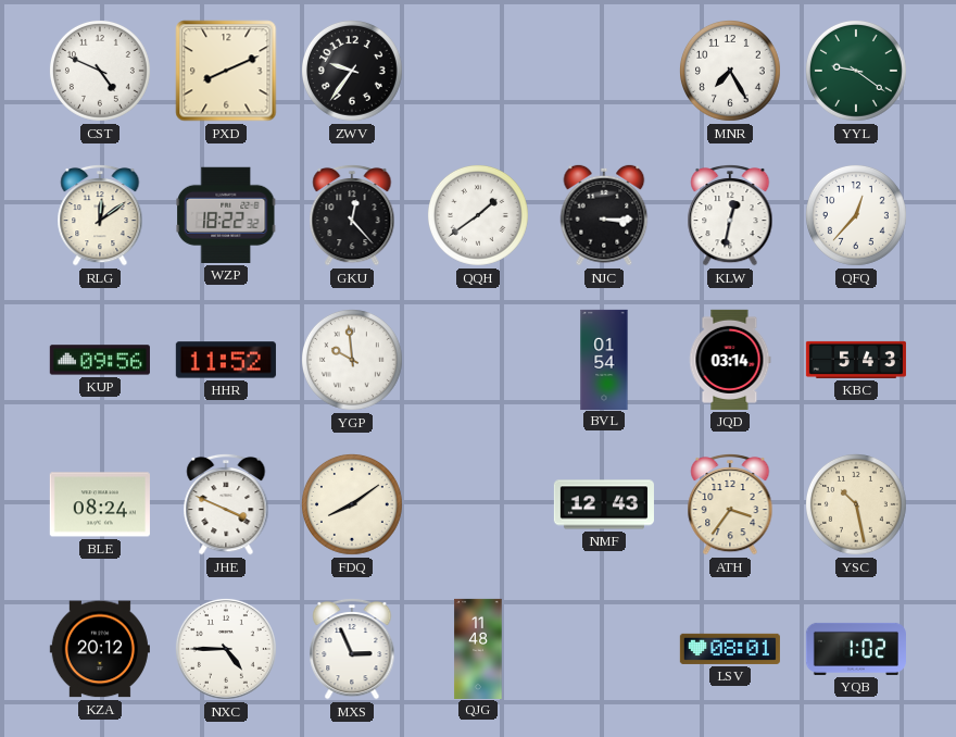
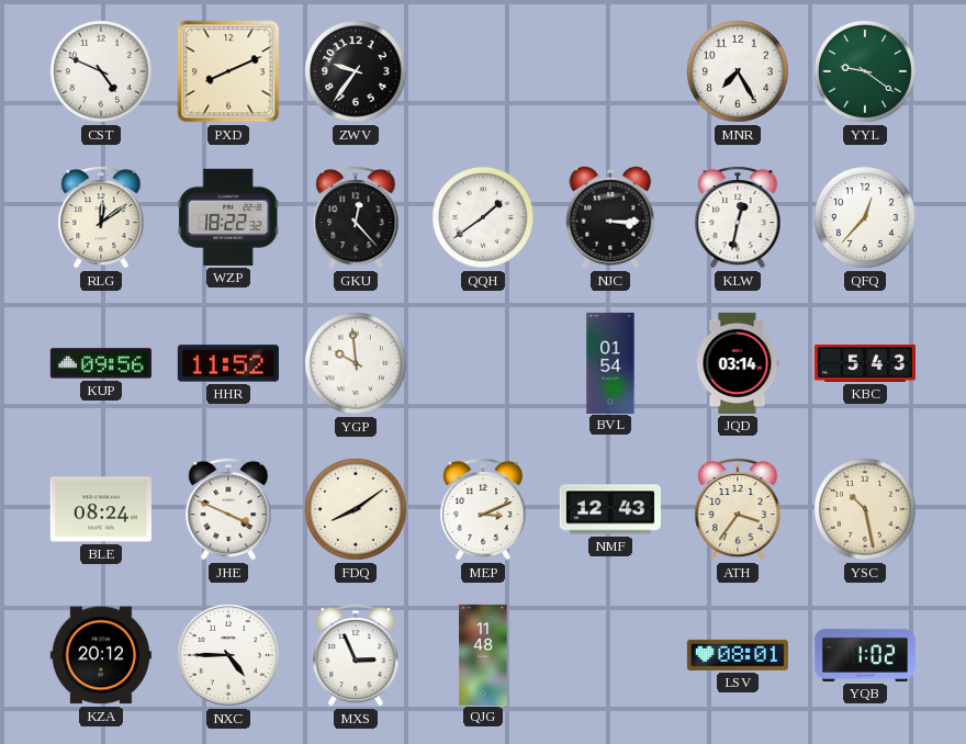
MEP: none -> 3:11 (483, 509)
